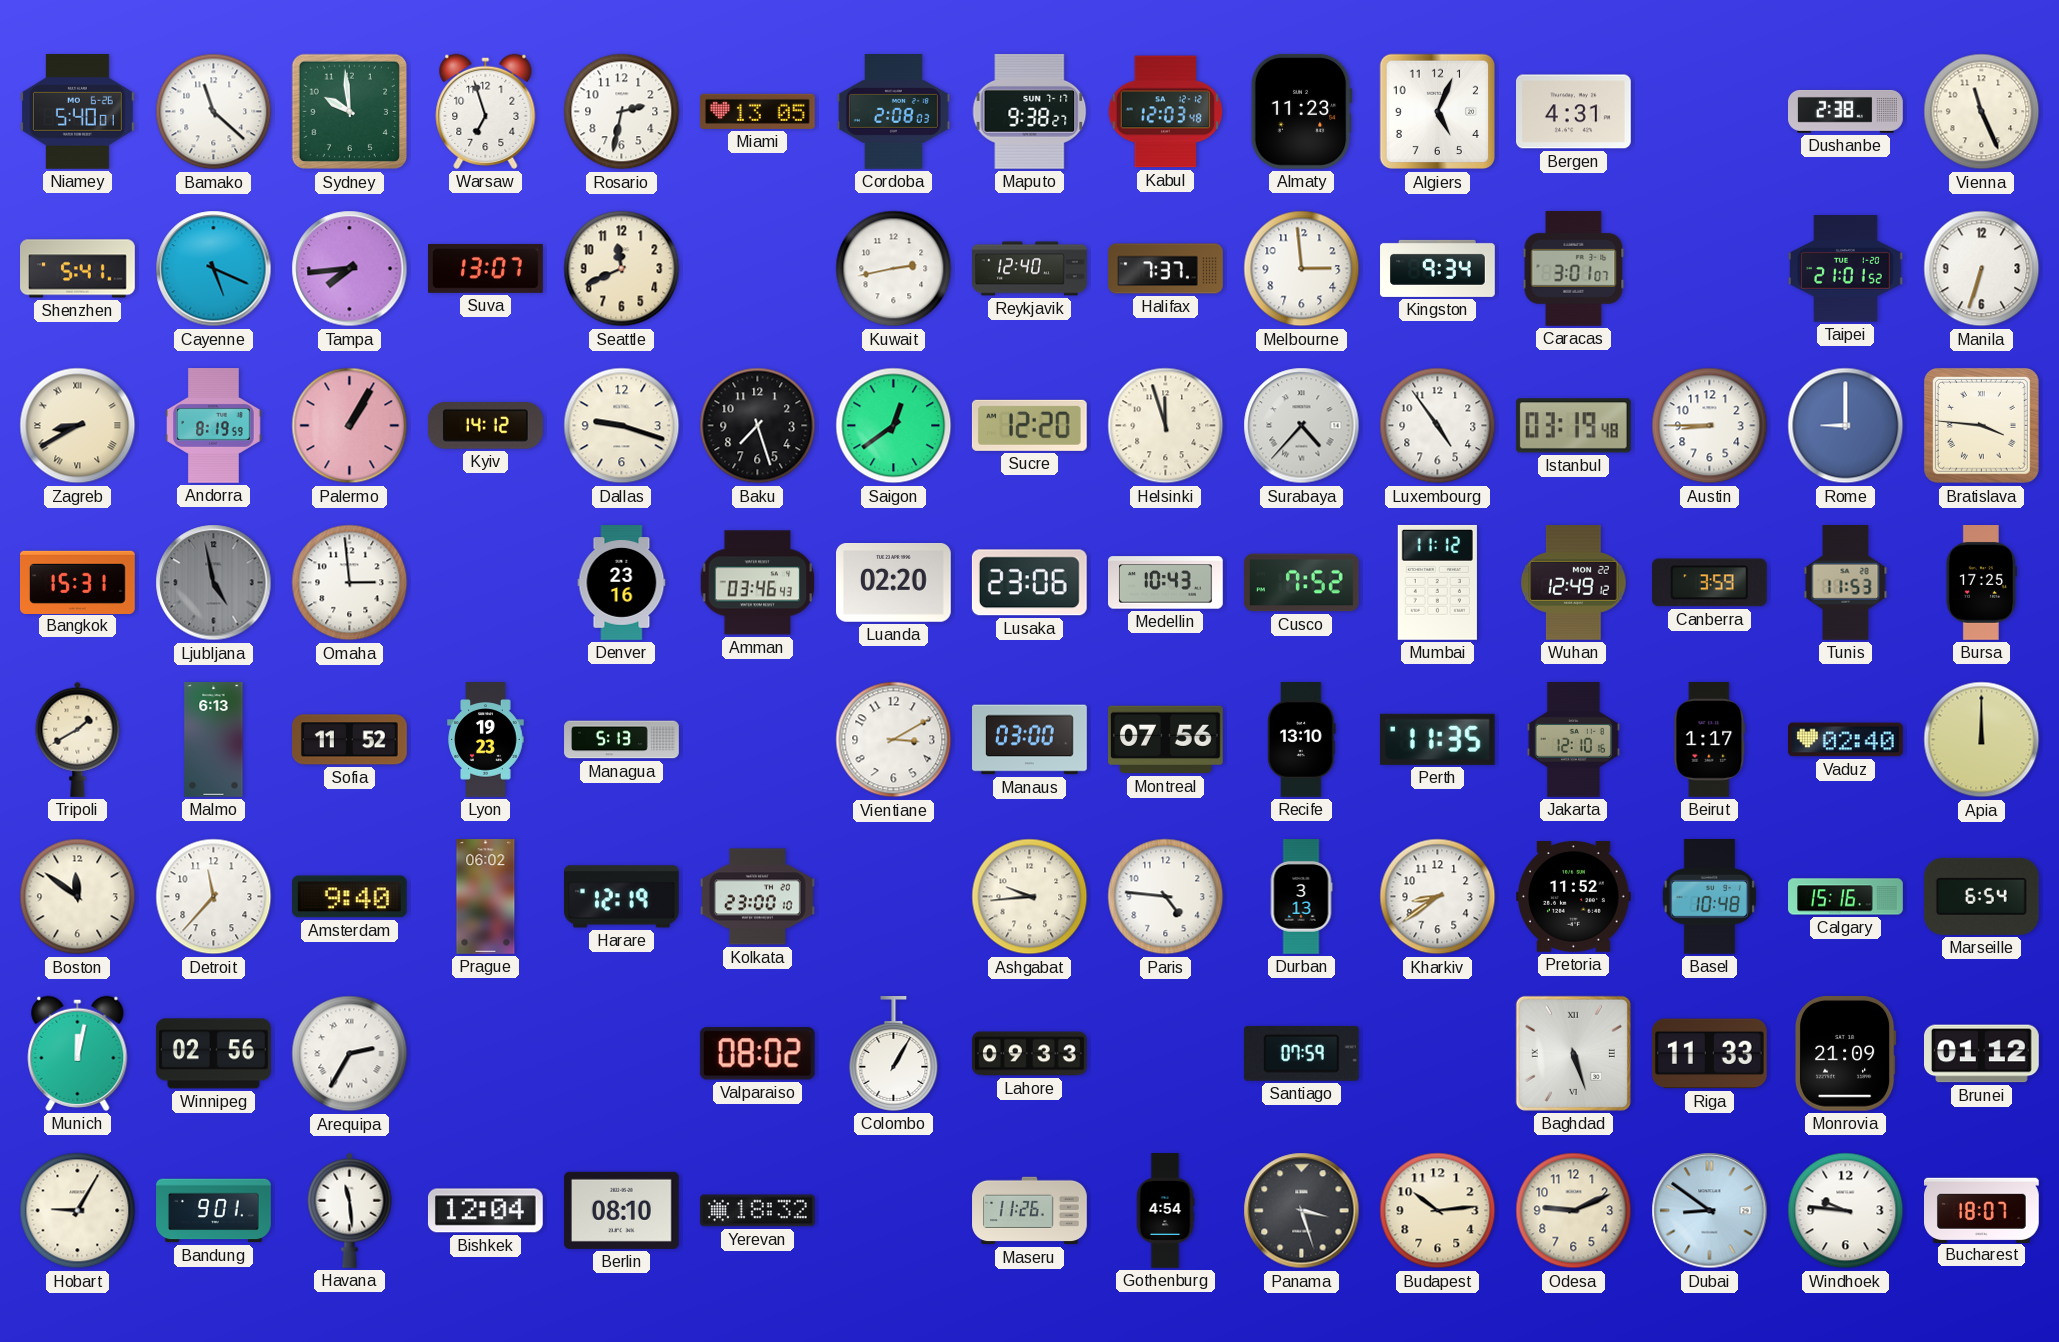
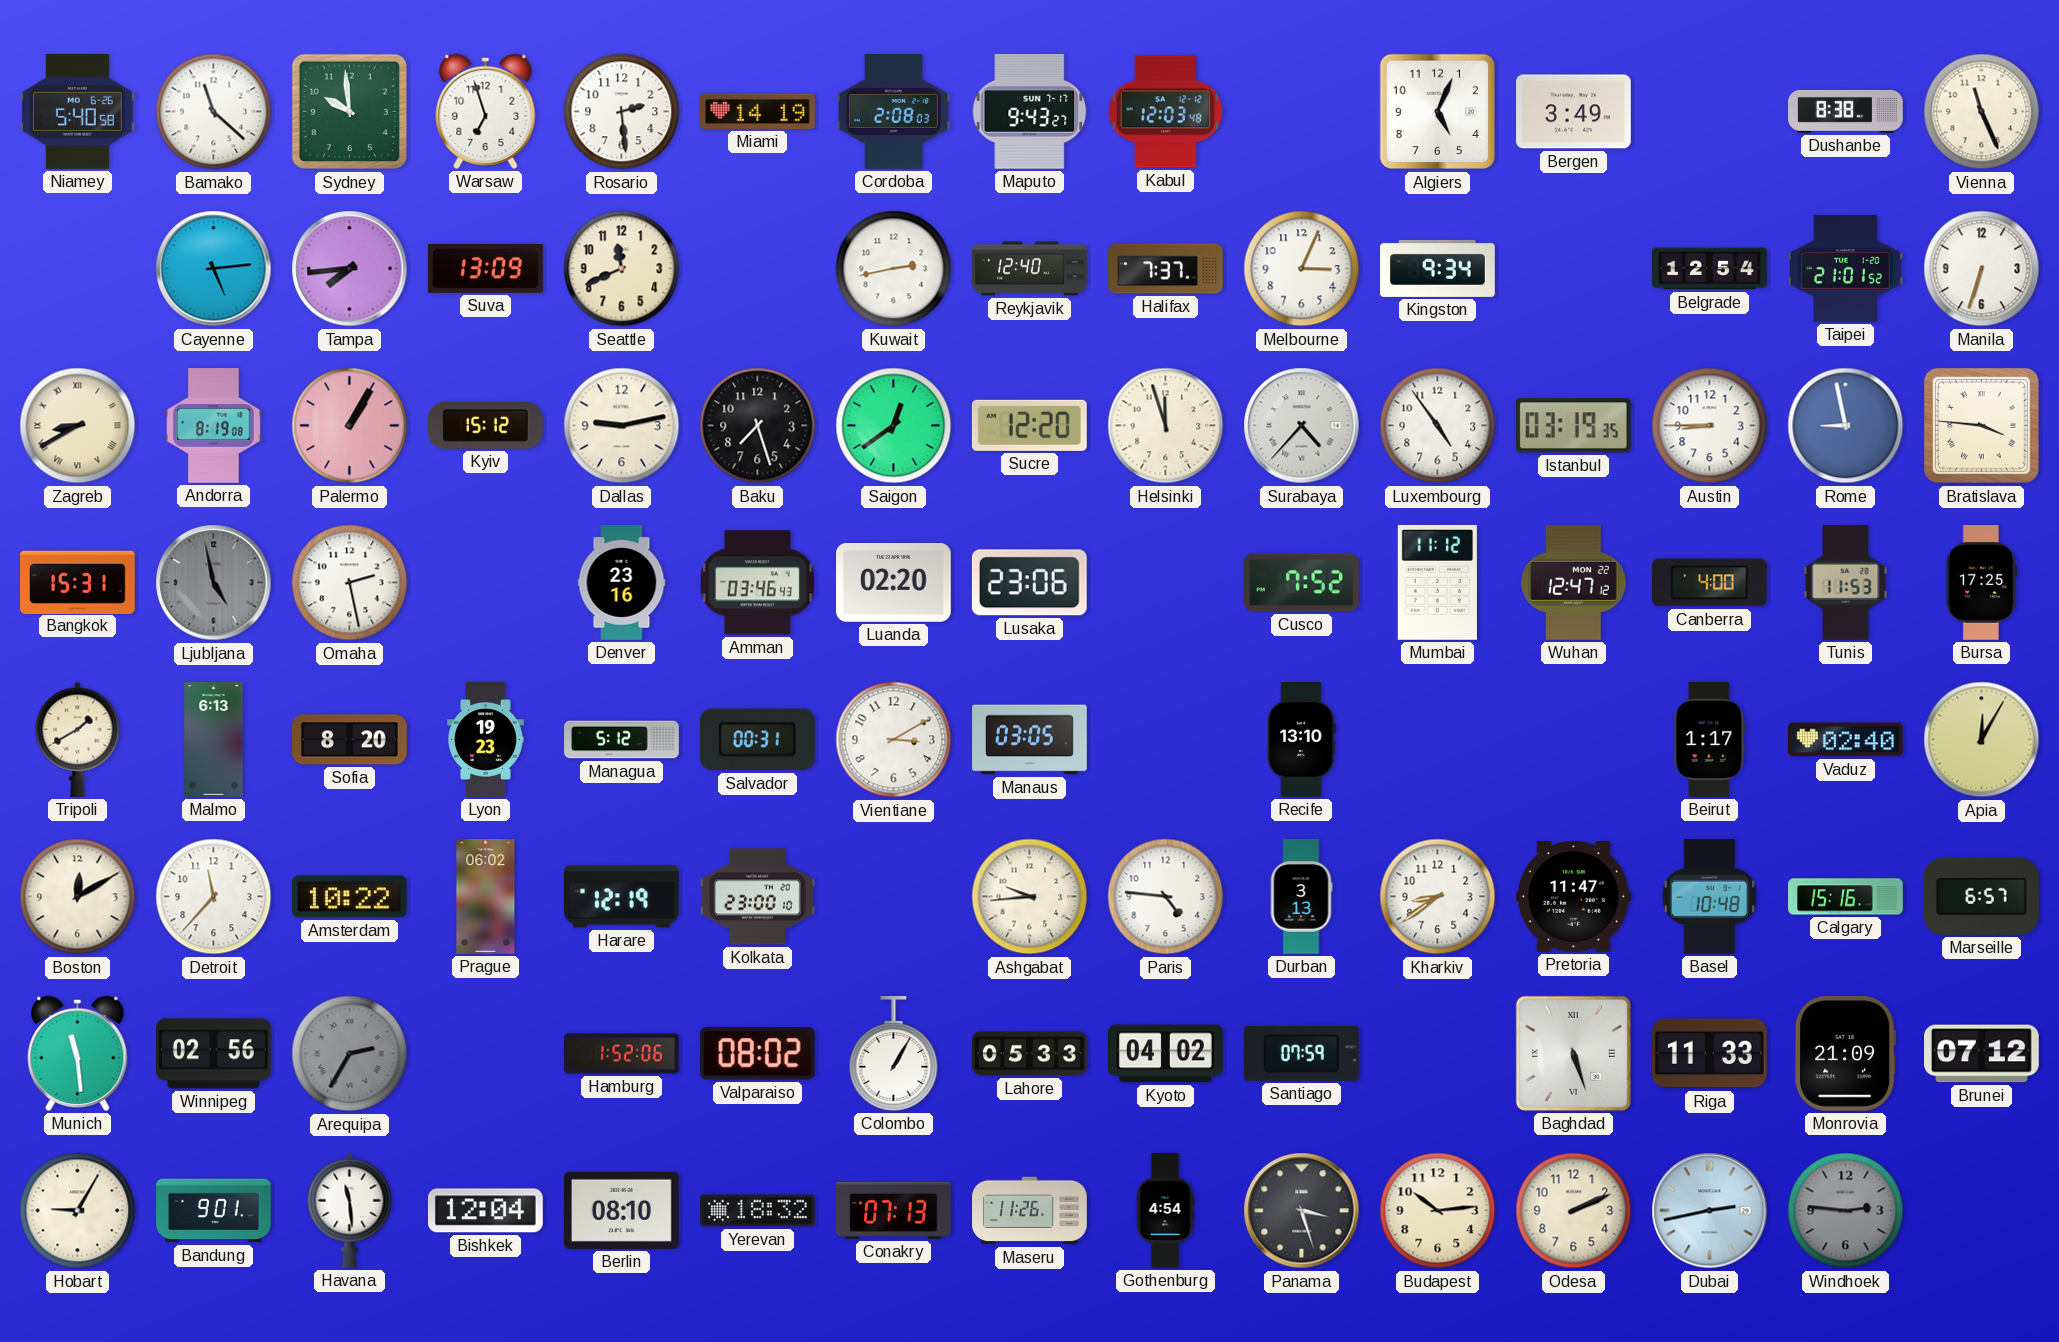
Niamey: 5:40:01 -> 5:40:58 (78, 112)
Rosario: 2:32 -> 2:29 (622, 112)
Miami: 13:05 -> 14:19 (758, 111)
Maputo: 9:38 -> 9:43 (1030, 111)
Almaty: 11:23 -> none (1301, 111)
Bergen: 4:31 -> 3:49 (1574, 112)
Dushanbe: 2:38 -> 8:38 (1846, 111)
Shenzhen: 5:41 -> none (78, 269)
Cayenne: 5:19 -> 5:14 (214, 269)
Suva: 13:07 -> 13:09 (486, 268)
Melbourne: 2:59 -> 3:04 (1302, 269)
Caracas: 3:01 -> none (1574, 269)
Belgrade: none -> 12:54 (1710, 269)
Andorra: 8:19:59 -> 8:19:08 (214, 426)
Kyiv: 14:12 -> 15:12 (485, 426)
Dallas: 9:18 -> 9:13 (622, 426)
Istanbul: 03:19:48 -> 03:19:35 (1573, 426)
Rome: 9:00 -> 8:58 (1846, 426)
Omaha: 2:59 -> 2:28 (350, 583)
Medellin: 10:43 -> none (1166, 583)
Wuhan: 12:49 -> 12:47 (1574, 583)
Canberra: 3:59 -> 4:00 (1709, 583)
Sofia: 11:52 -> 8:20 (350, 740)
Managua: 5:13 -> 5:12 (622, 740)
Salvador: none -> 00:31 (757, 740)
Manaus: 03:00 -> 03:05 (1030, 740)
Montreal: 07:56 -> none (1166, 740)
Perth: 11:35 -> none (1437, 739)
Jakarta: 12:10 -> none (1573, 740)
Apia: 12:00 -> 12:05 (1982, 740)
Boston: 11:51 -> 12:10 (78, 897)
Amsterdam: 9:40 -> 10:22 (349, 897)
Pretoria: 11:52 -> 11:47 (1574, 897)
Marseille: 6:54 -> 6:57 (1981, 896)
Munich: 12:02 -> 11:29 (78, 1053)
Arequipa dial: white -> grey (350, 1054)
Hamburg: none -> 1:52 (622, 1054)
Lahore: 09:33 -> 05:33 (1030, 1054)
Kyoto: none -> 04:02 (1166, 1054)
Brunei: 01:12 -> 07:12 (1982, 1054)
Conakry: none -> 07:13 (894, 1210)
Odesa: 9:11 -> 2:11 (1574, 1211)
Dubai: 8:51 -> 2:43 (1710, 1211)
Windhoek: 9:46 -> 2:46 (1846, 1211)
Windhoek dial: white -> grey (1846, 1211)
Bucharest: 18:07 -> none (1982, 1210)
